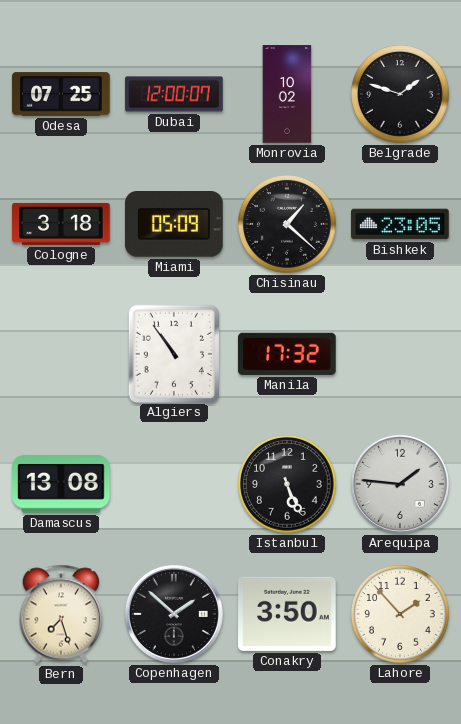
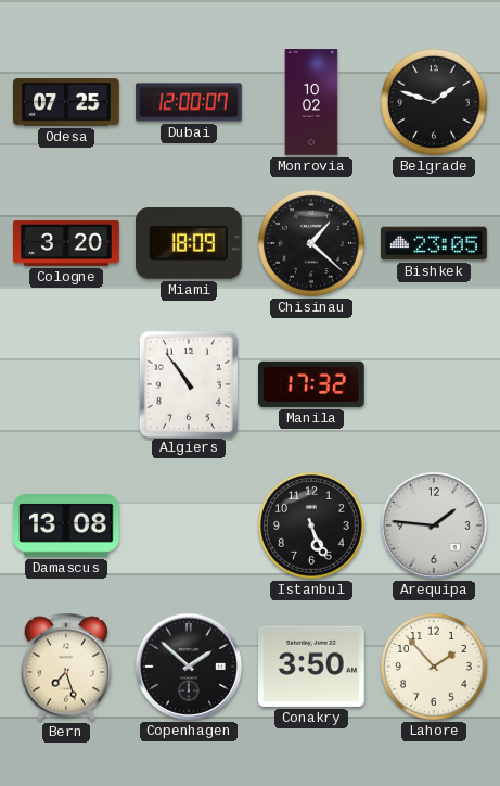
Cologne: 3:18 -> 3:20 (66, 243)
Miami: 05:09 -> 18:09 (190, 244)
